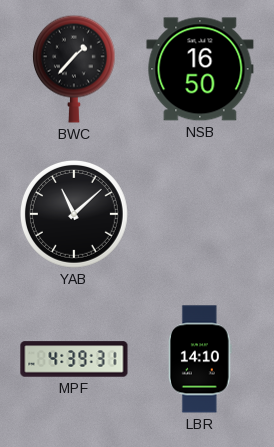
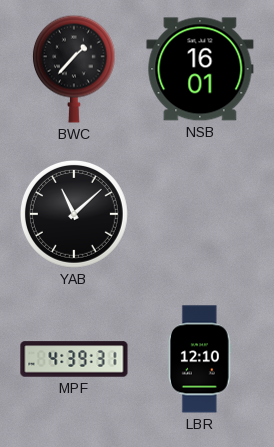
NSB: 16:50 -> 16:01 (200, 69)
LBR: 14:10 -> 12:10 (200, 359)
